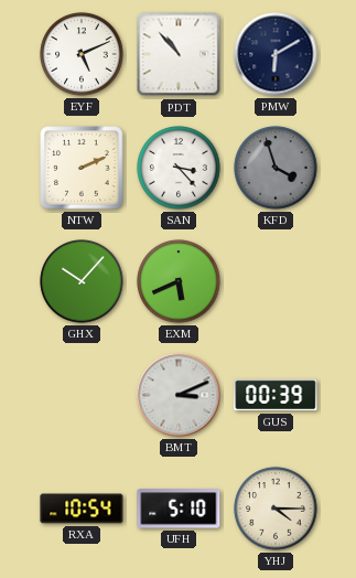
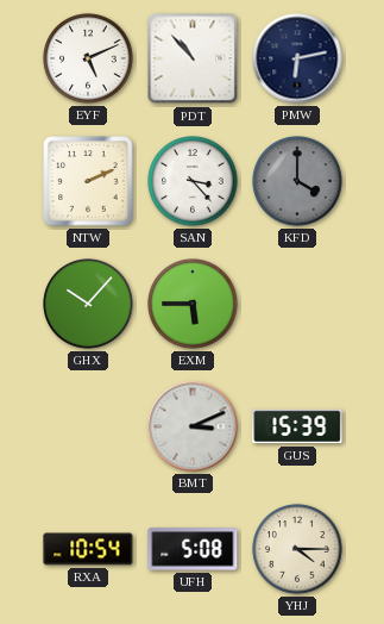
PMW: 6:10 -> 6:13 (297, 58)
KFD: 3:57 -> 4:00 (297, 181)
EXM: 5:41 -> 5:45 (193, 304)
GUS: 00:39 -> 15:39 (297, 426)
UFH: 5:10 -> 5:08 (193, 549)
